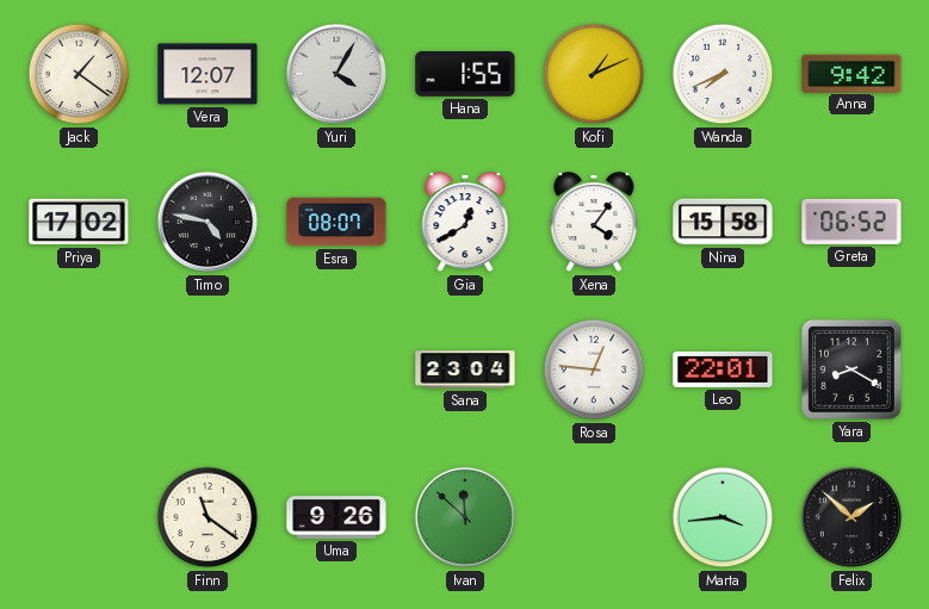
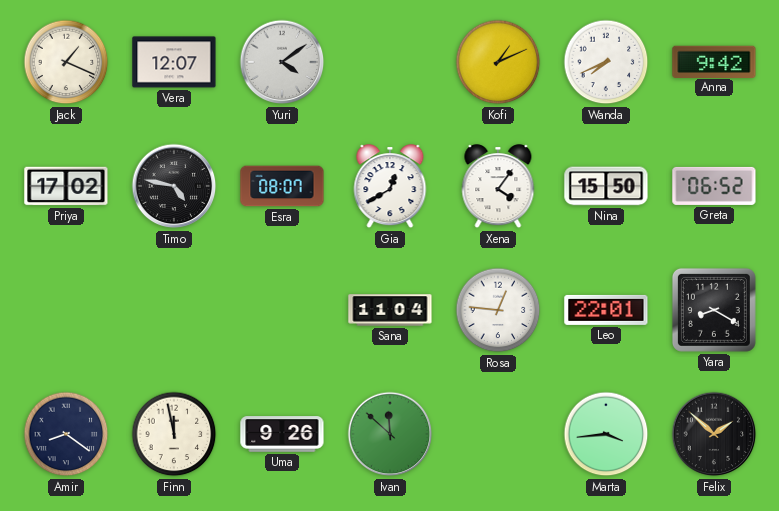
Jack: 1:21 -> 1:19 (66, 62)
Yuri: 4:05 -> 4:09 (282, 62)
Hana: 1:55 -> none (465, 75)
Nina: 15:58 -> 15:50 (606, 186)
Sana: 23:04 -> 11:04 (390, 310)
Amir: none -> 8:21 (66, 434)
Finn: 11:21 -> 11:58 (174, 434)
